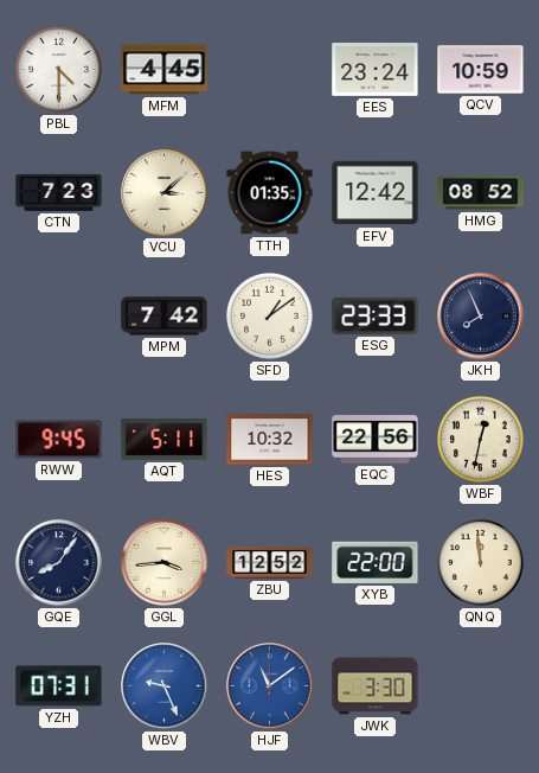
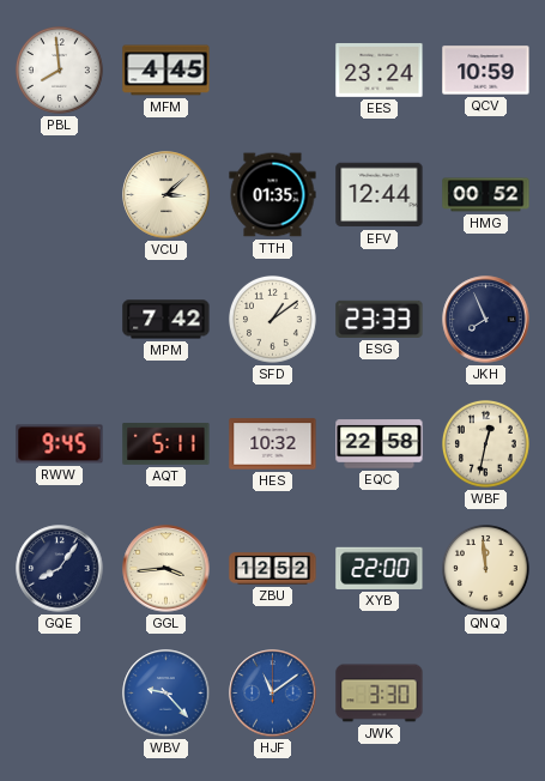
PBL: 4:30 -> 7:59 (60, 71)
CTN: 7:23 -> none (59, 192)
EFV: 12:42 -> 12:44 (380, 195)
HMG: 08:52 -> 00:52 (486, 195)
EQC: 22:56 -> 22:58 (380, 444)
YZH: 07:31 -> none (59, 686)
WBV: 9:26 -> 9:23 (166, 694)
